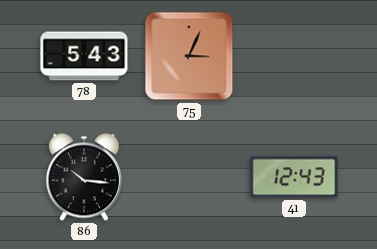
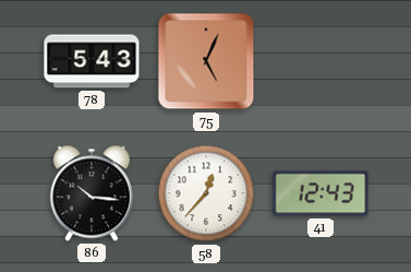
75: 3:04 -> 5:04 (206, 61)
58: none -> 12:37 (206, 193)
